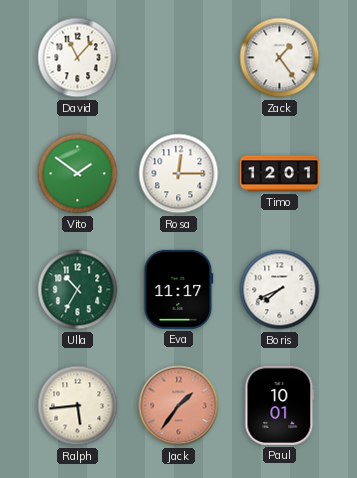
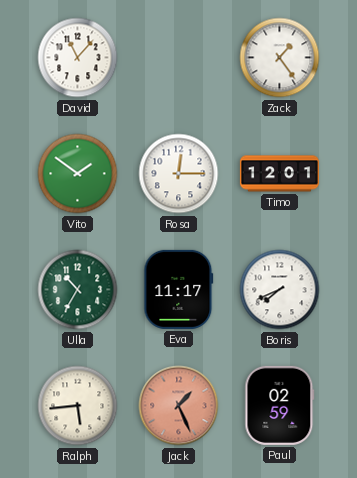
Jack: 1:36 -> 1:26 (179, 406)
Paul: 10:01 -> 02:59 (280, 405)
